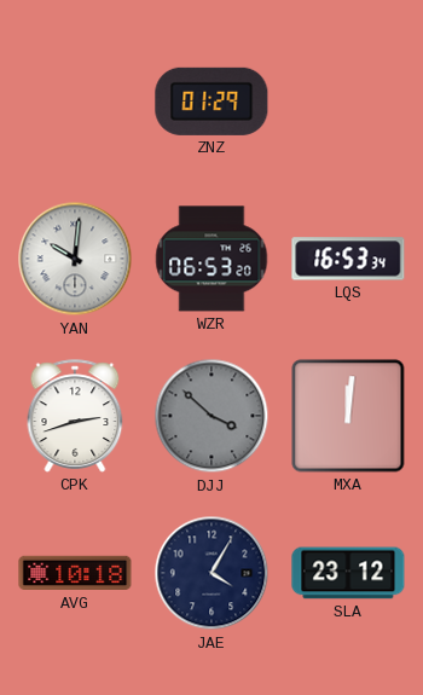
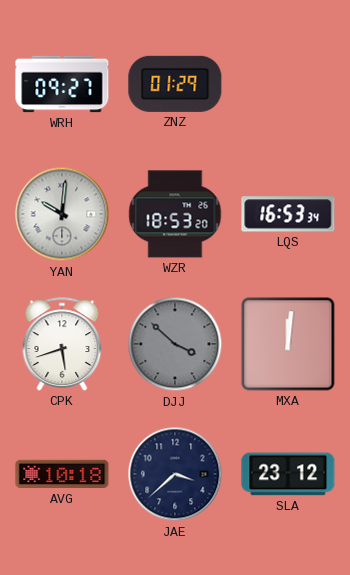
WRH: none -> 09:27 (62, 84)
WZR: 06:53 -> 18:53 (175, 214)
CPK: 2:42 -> 5:42 (62, 344)
JAE: 4:05 -> 3:38 (175, 474)
